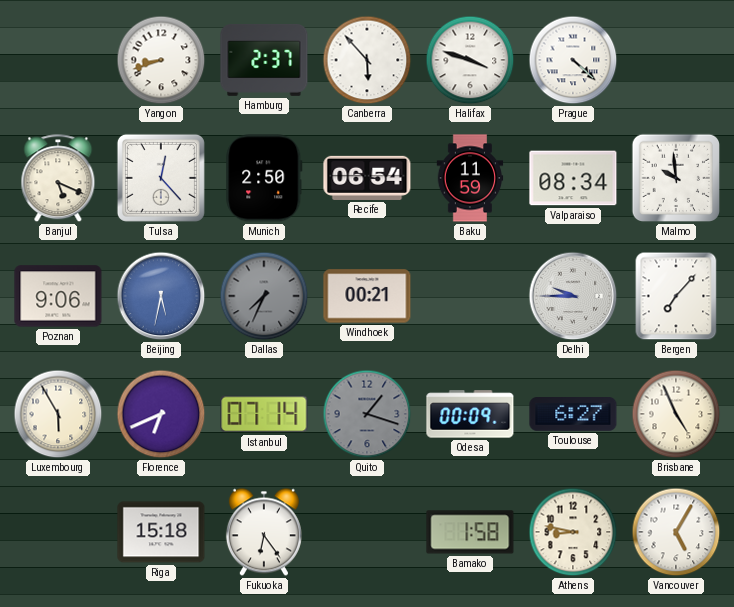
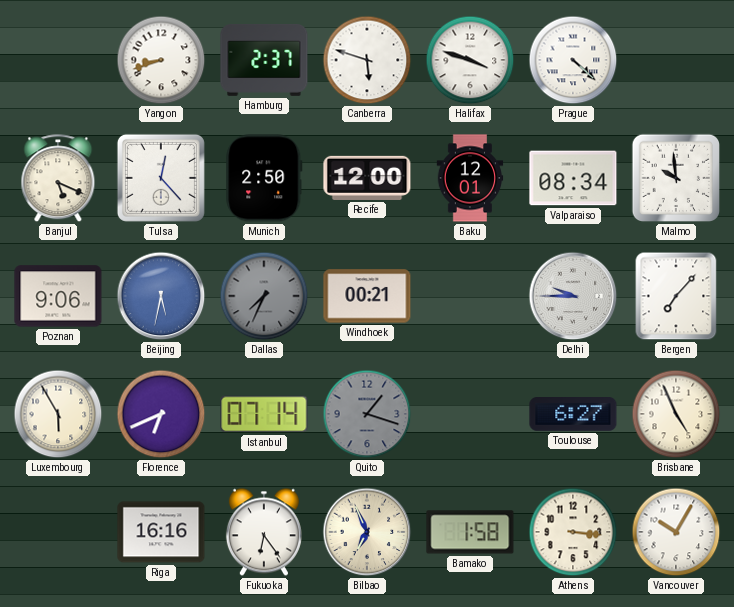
Canberra: 5:53 -> 5:48 (367, 60)
Recife: 06:54 -> 12:00 (367, 178)
Baku: 11:59 -> 12:01 (470, 178)
Odesa: 00:09 -> none (470, 414)
Riga: 15:18 -> 16:16 (161, 532)
Bilbao: none -> 6:56 (367, 532)
Athens: 8:47 -> 3:16 (573, 532)
Vancouver: 5:05 -> 10:05 (676, 532)
